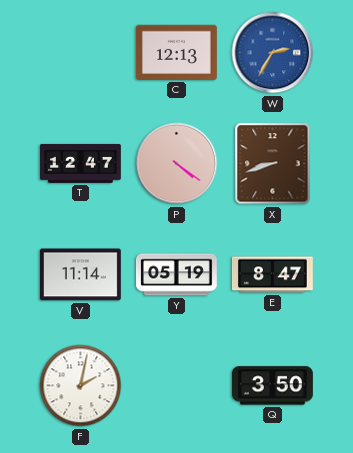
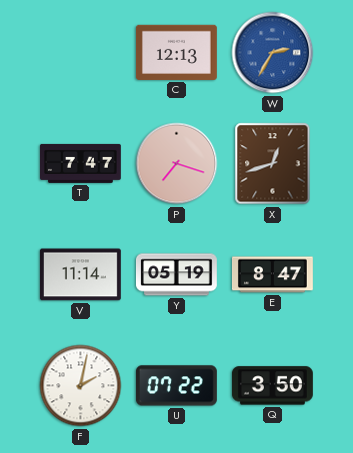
T: 12:47 -> 7:47 (81, 163)
P: 4:21 -> 7:18 (177, 164)
X: 8:42 -> 12:42 (273, 164)
U: none -> 07:22 (176, 386)
